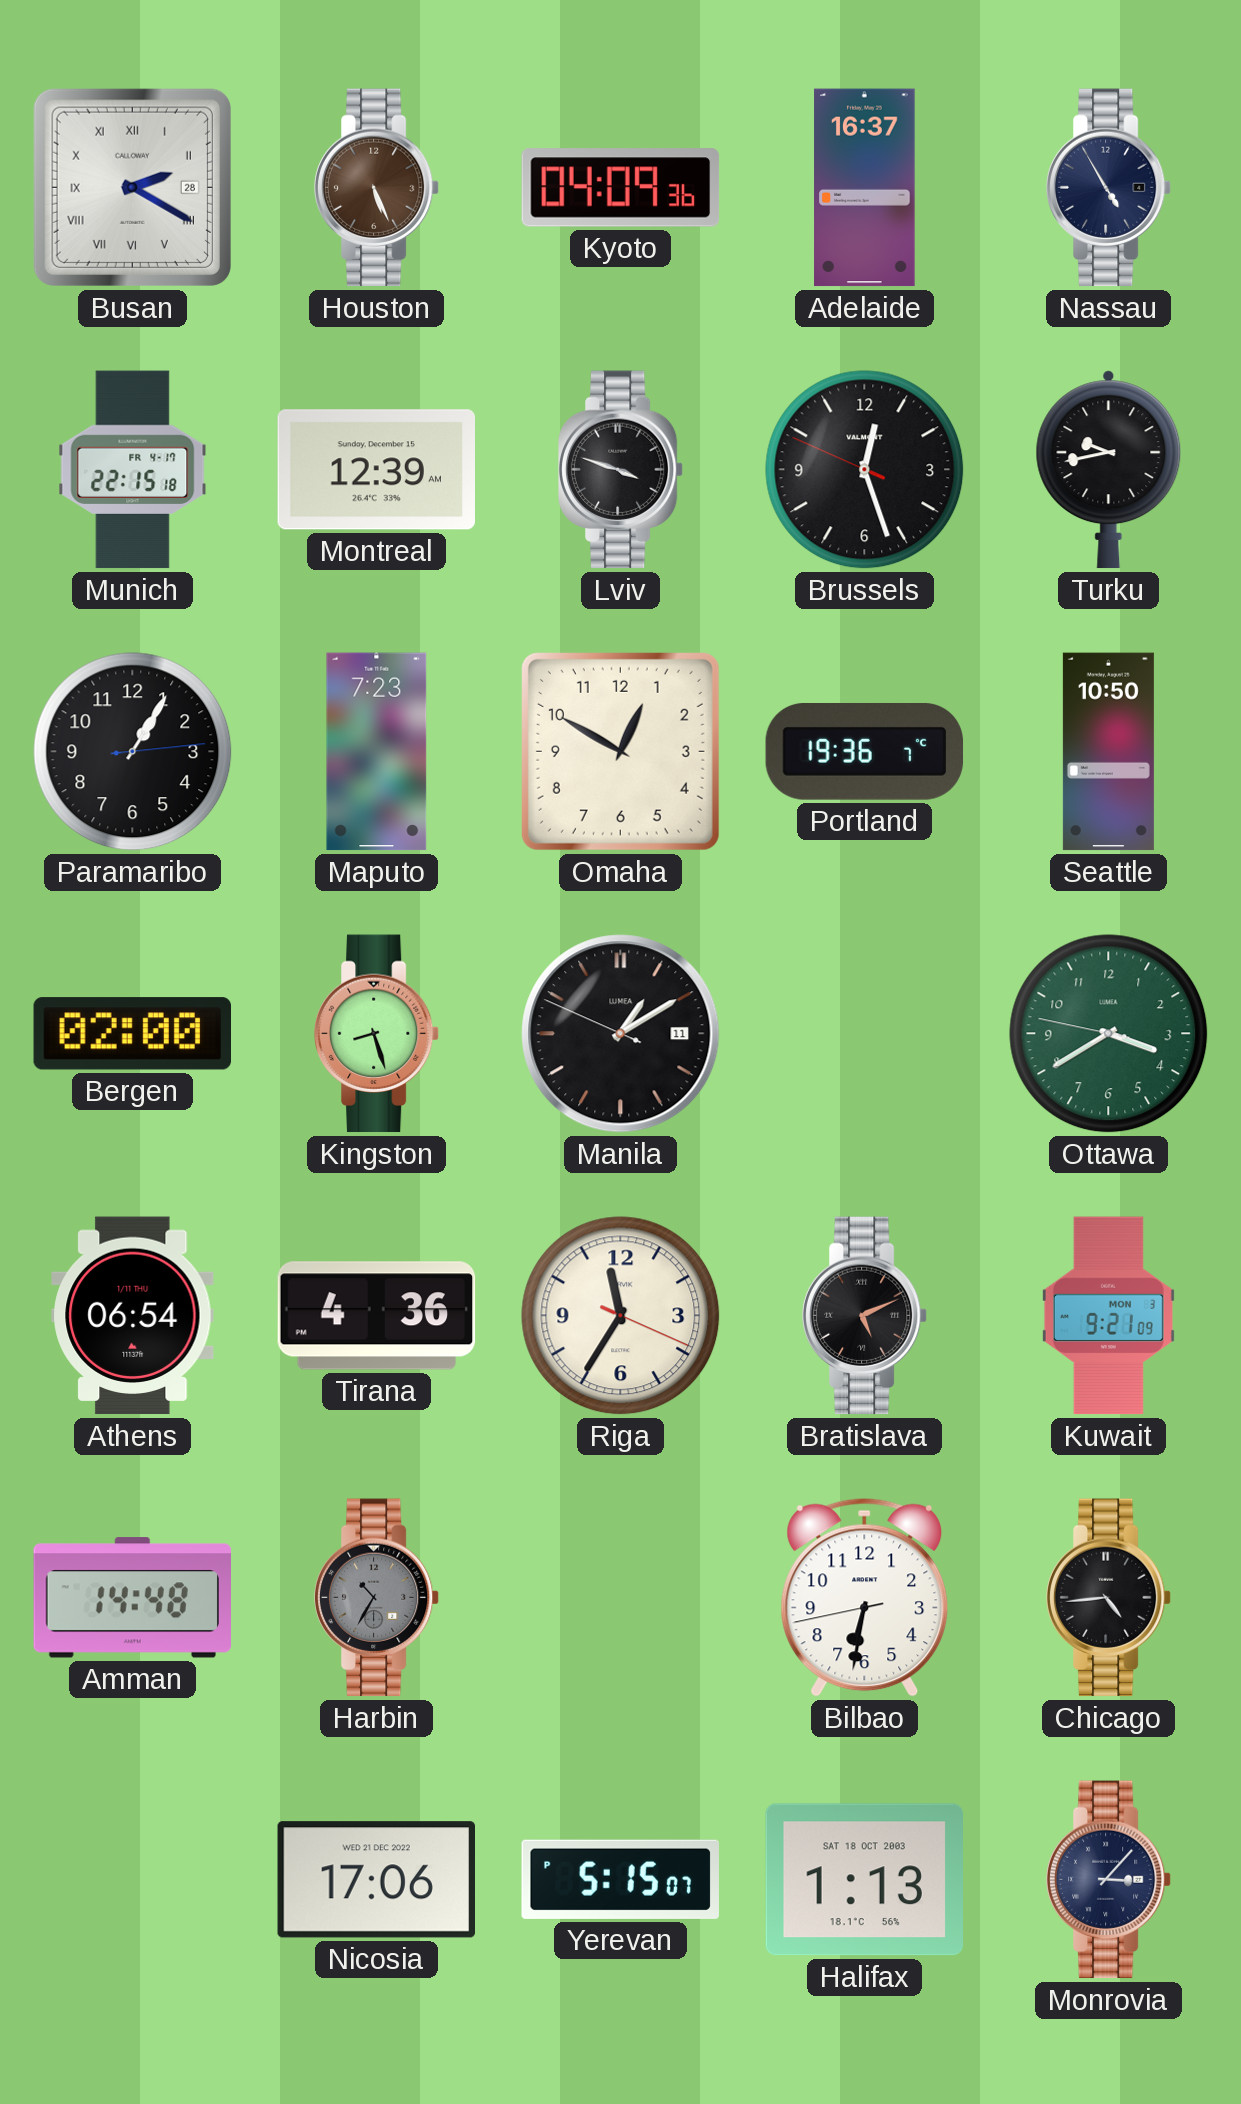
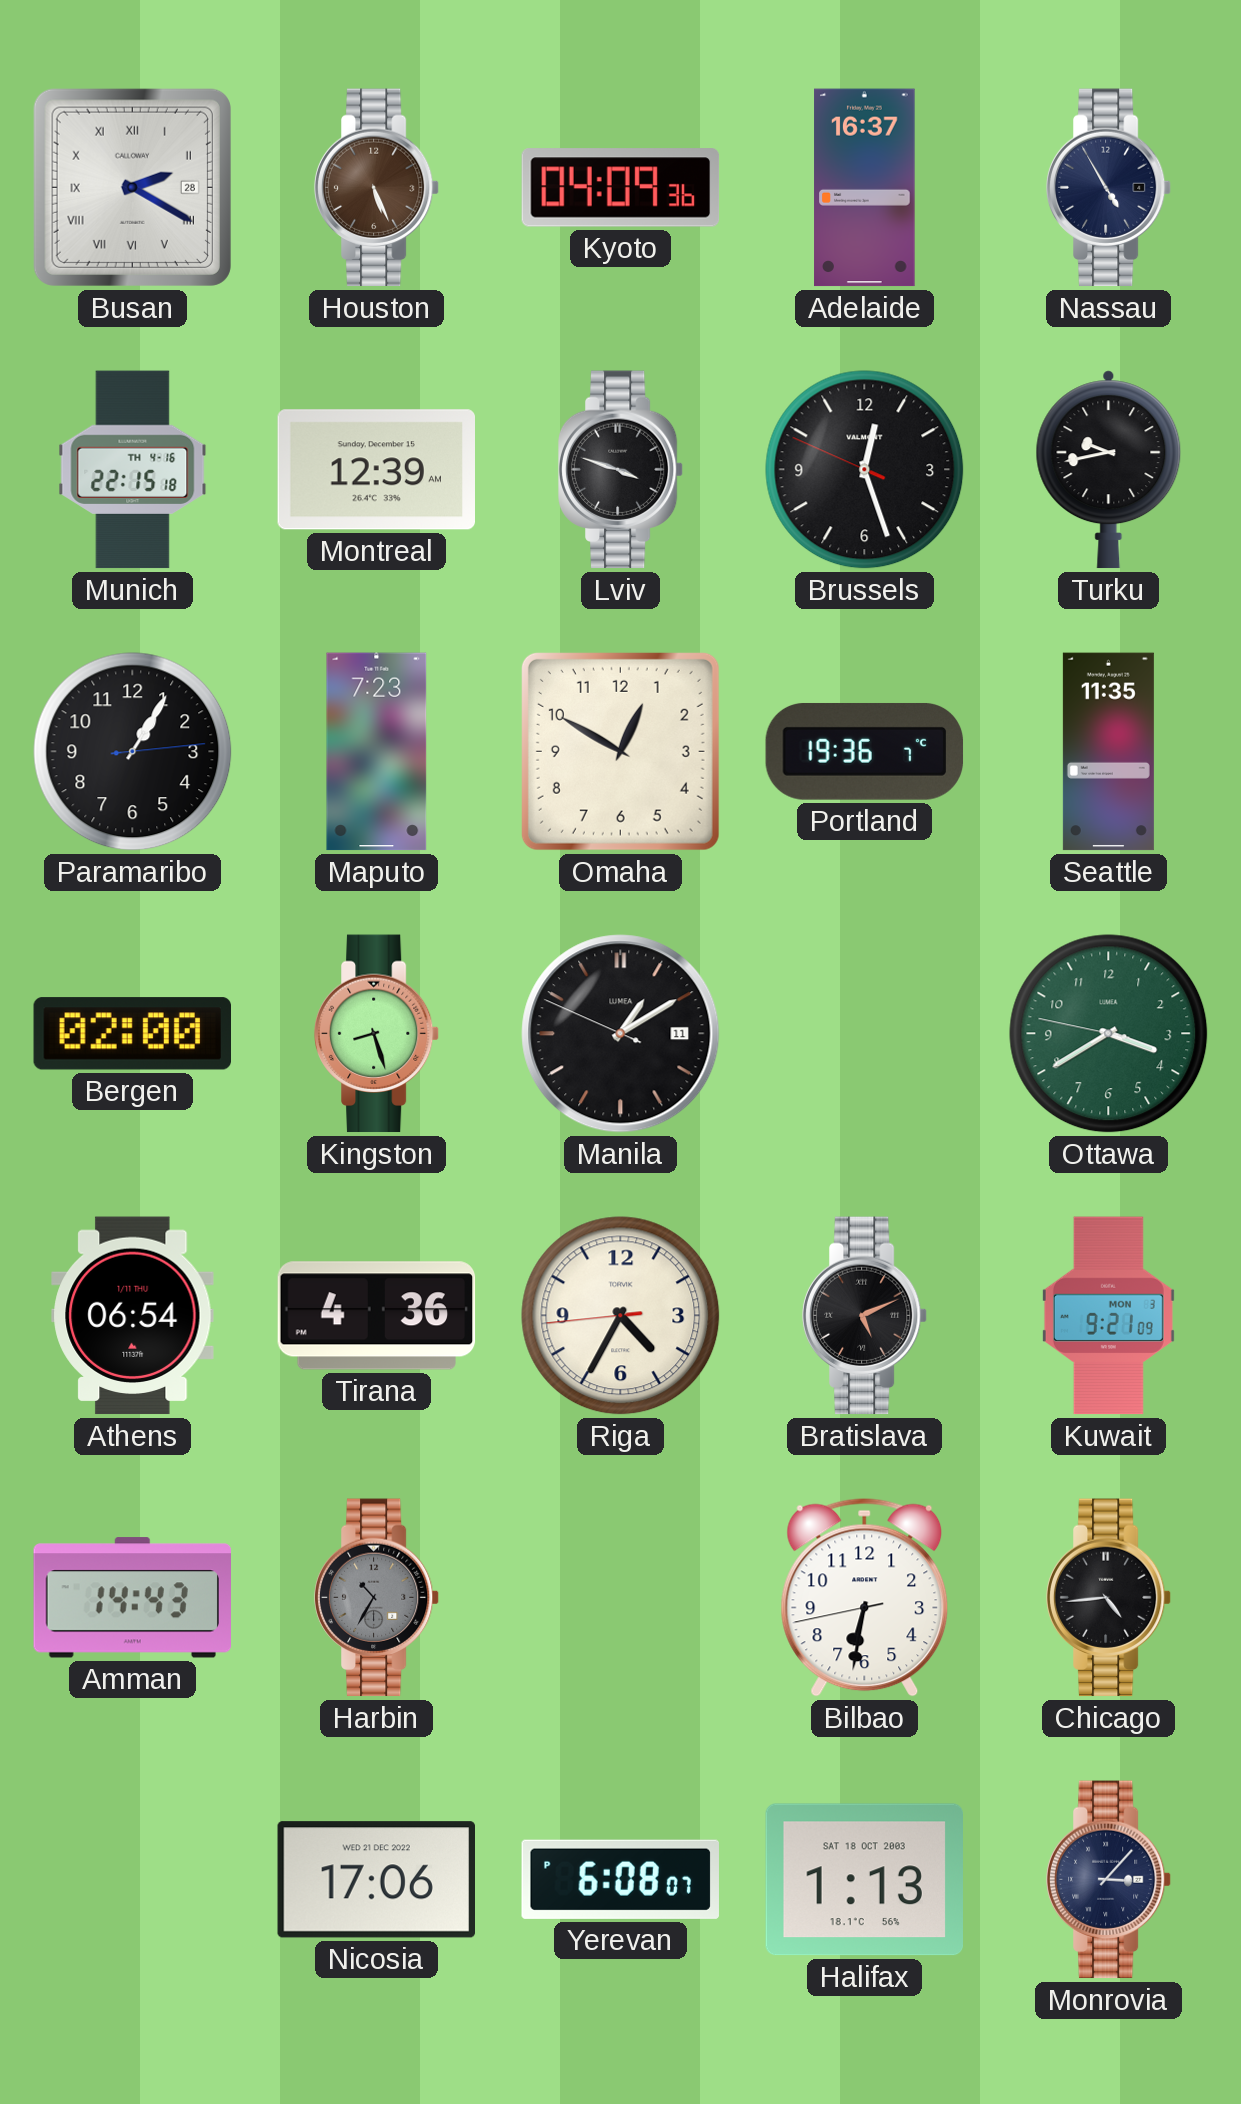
Munich date: FR 4-17 -> TH 4-16 (133, 470)
Seattle: 10:50 -> 11:35 (1108, 752)
Riga: 11:35 -> 4:34 (621, 1316)
Amman: 14:48 -> 14:43 (132, 1598)
Yerevan: 5:15 -> 6:08 (620, 1879)
